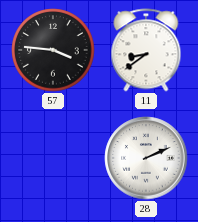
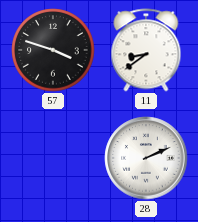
57: 3:46 -> 3:48 (53, 50)
